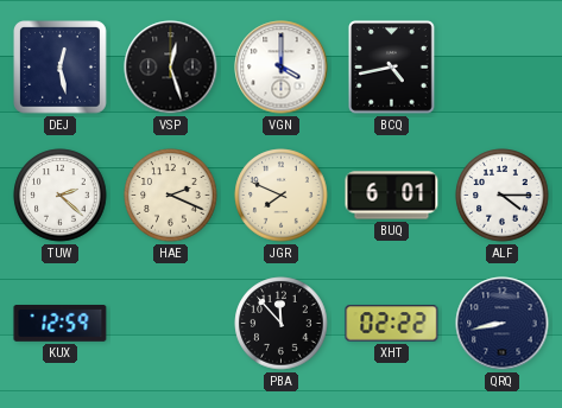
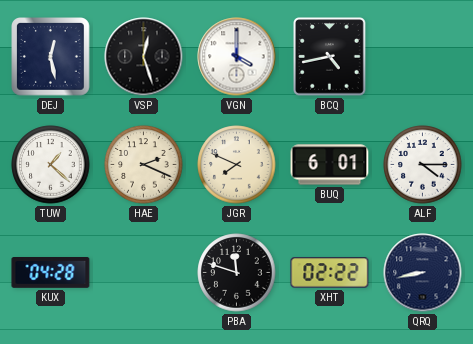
TUW: 2:22 -> 1:22 (51, 165)
KUX: 12:59 -> 04:28 (51, 273)
PBA: 11:53 -> 11:48 (237, 273)
